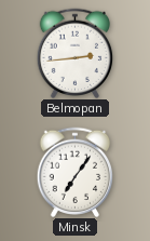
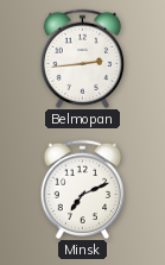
Minsk: 7:06 -> 7:11 (83, 189)
